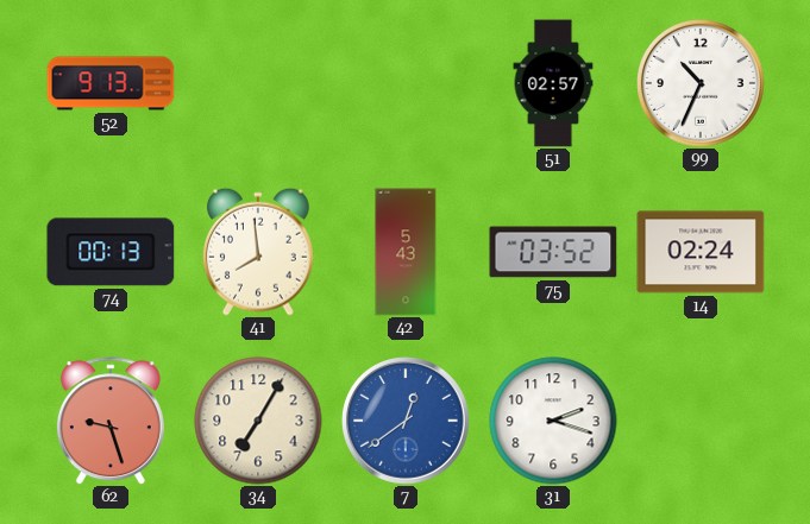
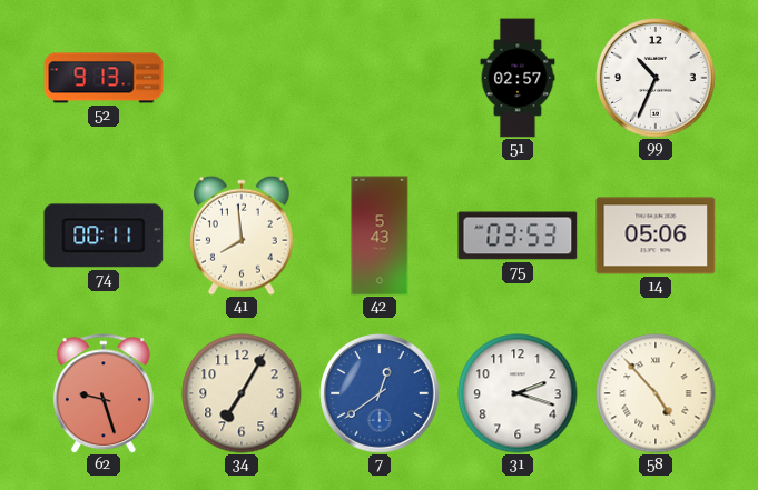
74: 00:13 -> 00:11 (104, 236)
75: 03:52 -> 03:53 (518, 236)
14: 02:24 -> 05:06 (656, 236)
58: none -> 4:53 (656, 393)
